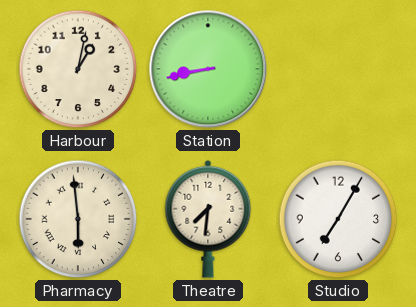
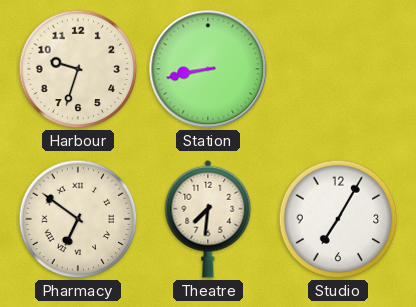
Harbour: 1:02 -> 9:33 (78, 69)
Pharmacy: 5:59 -> 6:51 (78, 219)
